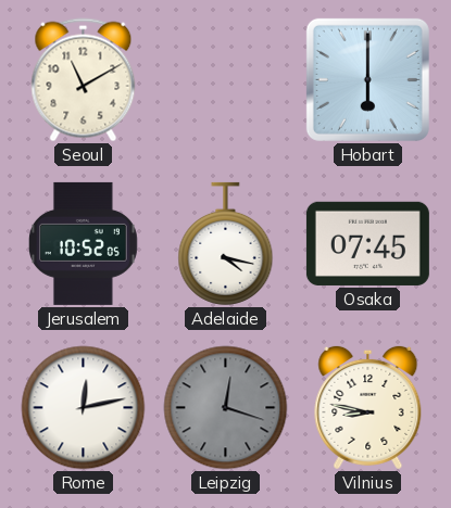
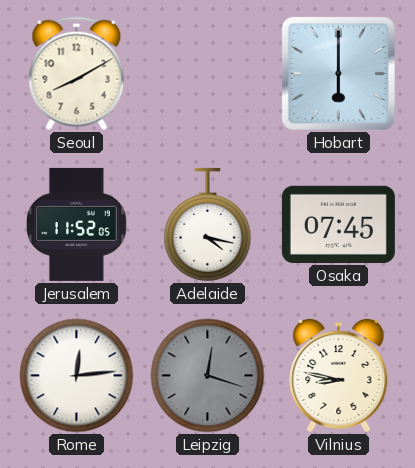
Seoul: 11:10 -> 8:10 (77, 74)
Jerusalem: 10:52 -> 11:52 (76, 224)
Rome: 12:13 -> 12:14 (77, 376)
